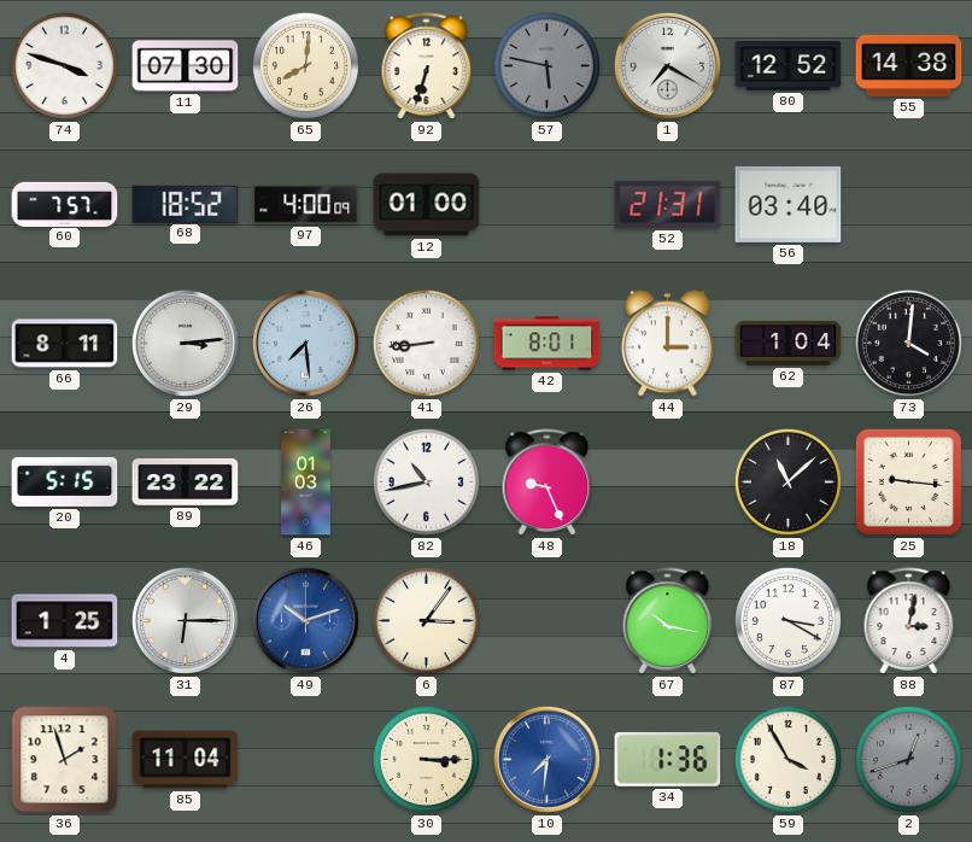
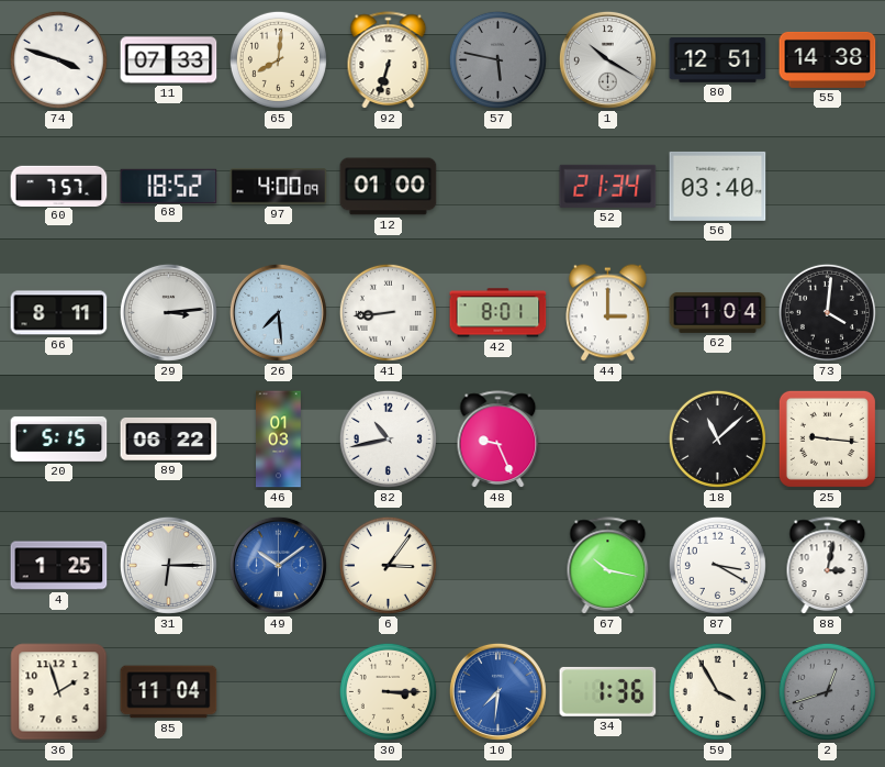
11: 07:30 -> 07:33 (169, 60)
1: 7:20 -> 10:20 (607, 59)
80: 12:52 -> 12:51 (718, 60)
52: 21:31 -> 21:34 (608, 186)
89: 23:22 -> 06:22 (169, 438)
49: 10:12 -> 10:09 (278, 565)
